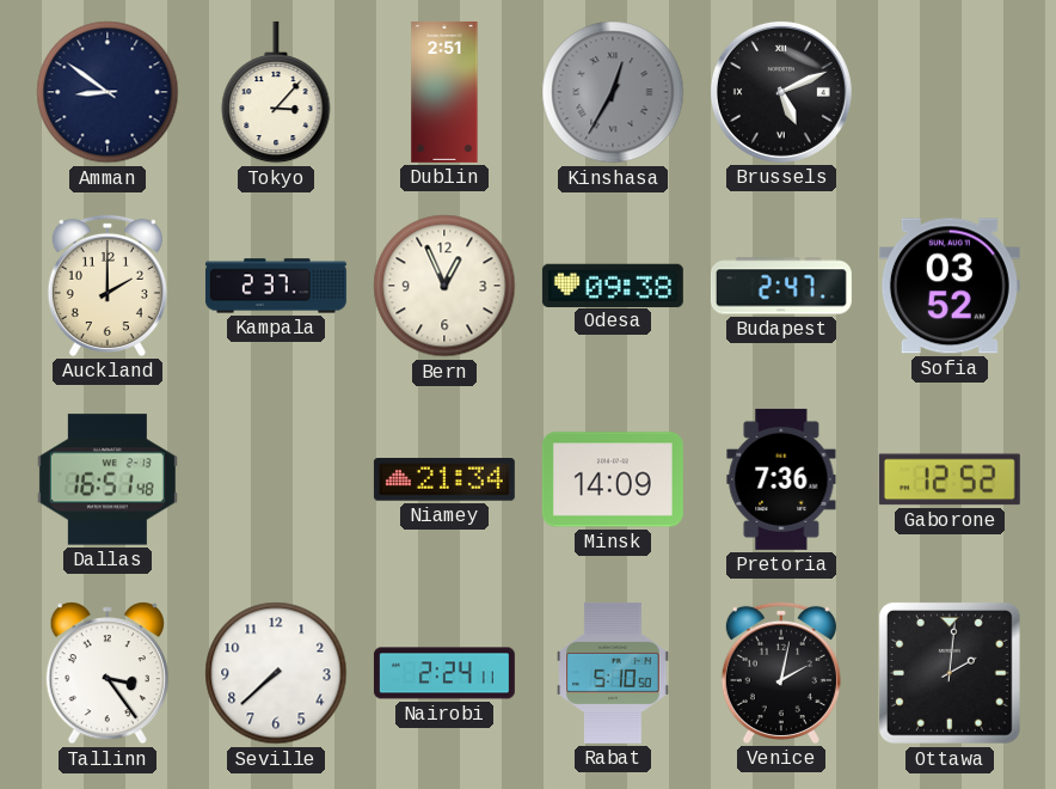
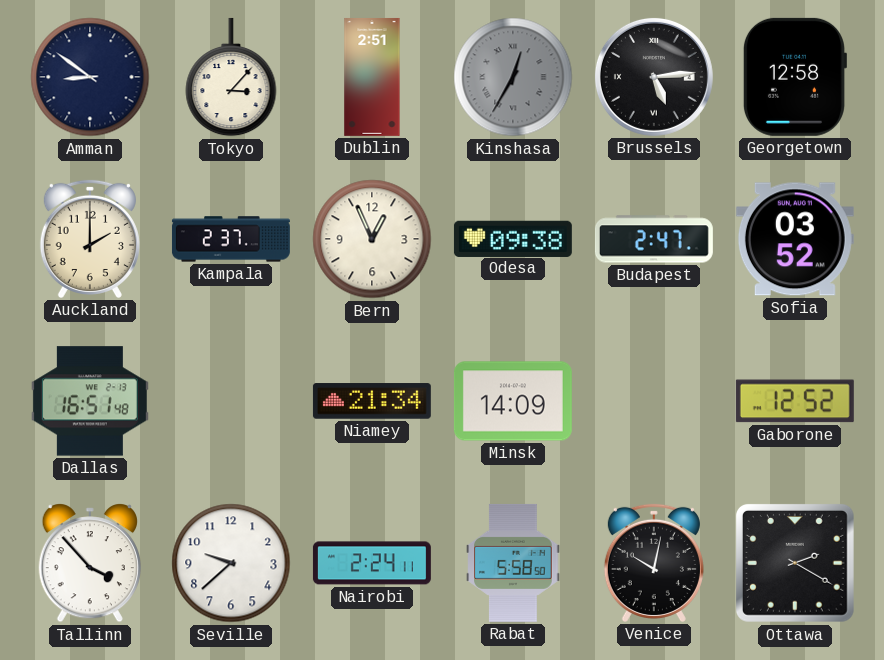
Brussels: 5:11 -> 5:14 (654, 77)
Georgetown: none -> 12:58 (794, 77)
Pretoria: 7:36 -> none (781, 479)
Tallinn: 3:24 -> 3:53 (90, 563)
Seville: 7:38 -> 9:38 (231, 563)
Rabat: 5:10 -> 5:58 (513, 563)
Venice: 2:02 -> 10:02 (654, 563)
Ottawa: 2:01 -> 2:20 (795, 563)
